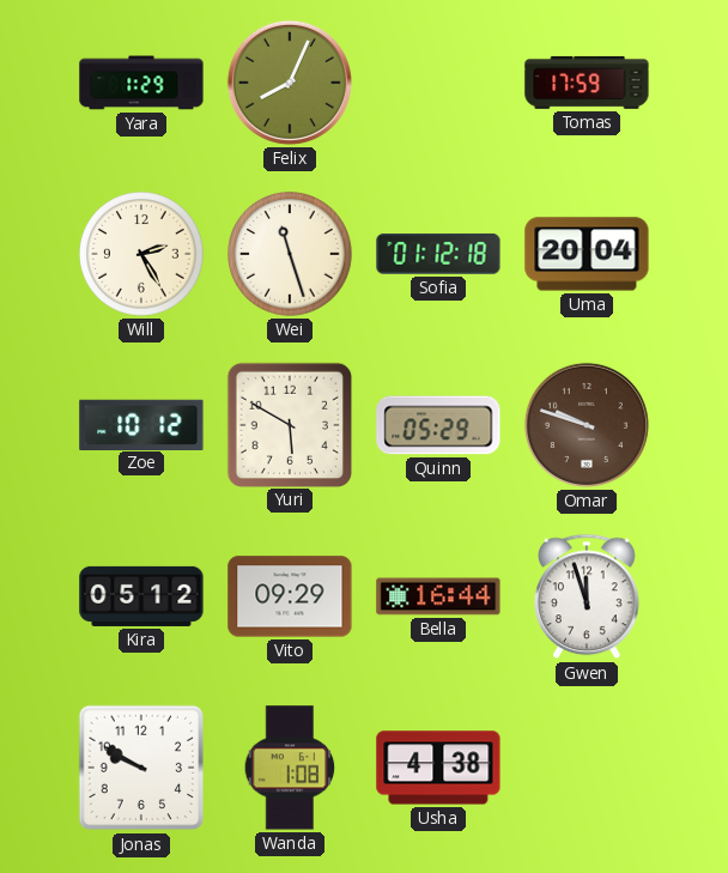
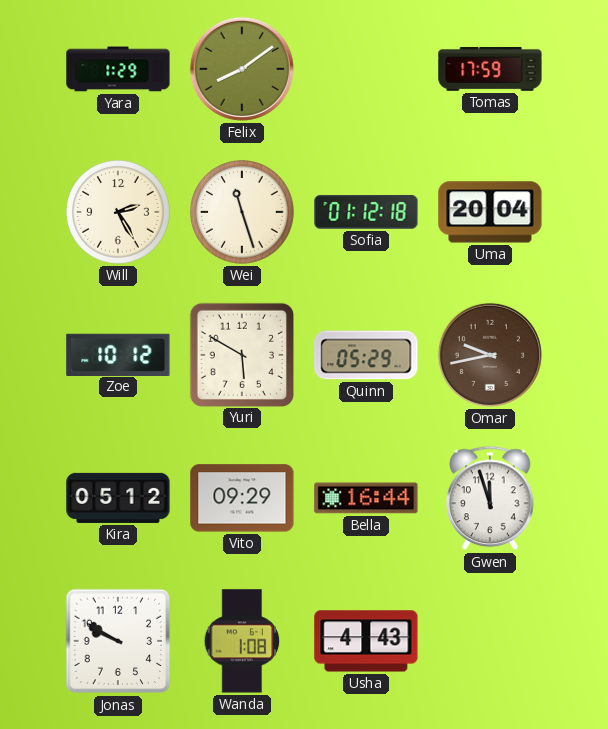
Felix: 8:04 -> 8:09 (242, 69)
Omar: 9:48 -> 9:43 (490, 355)
Usha: 4:38 -> 4:43 (366, 641)
